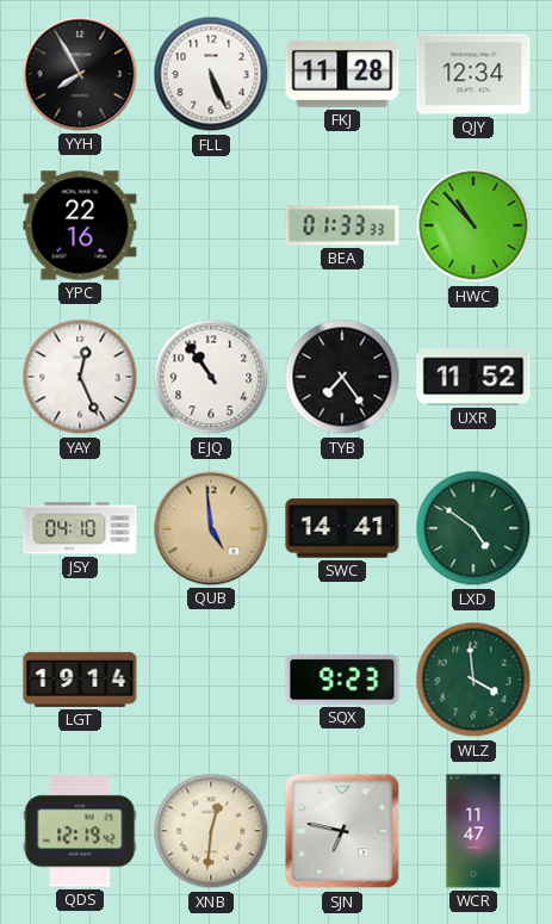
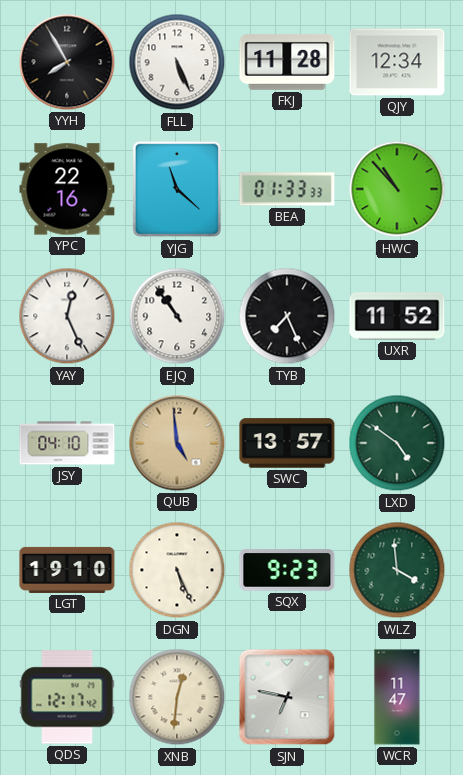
YJG: none -> 11:22 (177, 189)
TYB: 7:24 -> 7:26 (287, 316)
SWC: 14:41 -> 13:57 (287, 443)
LGT: 19:14 -> 19:10 (67, 570)
DGN: none -> 5:26 (177, 570)
QDS: 12:19 -> 12:17 (67, 697)
